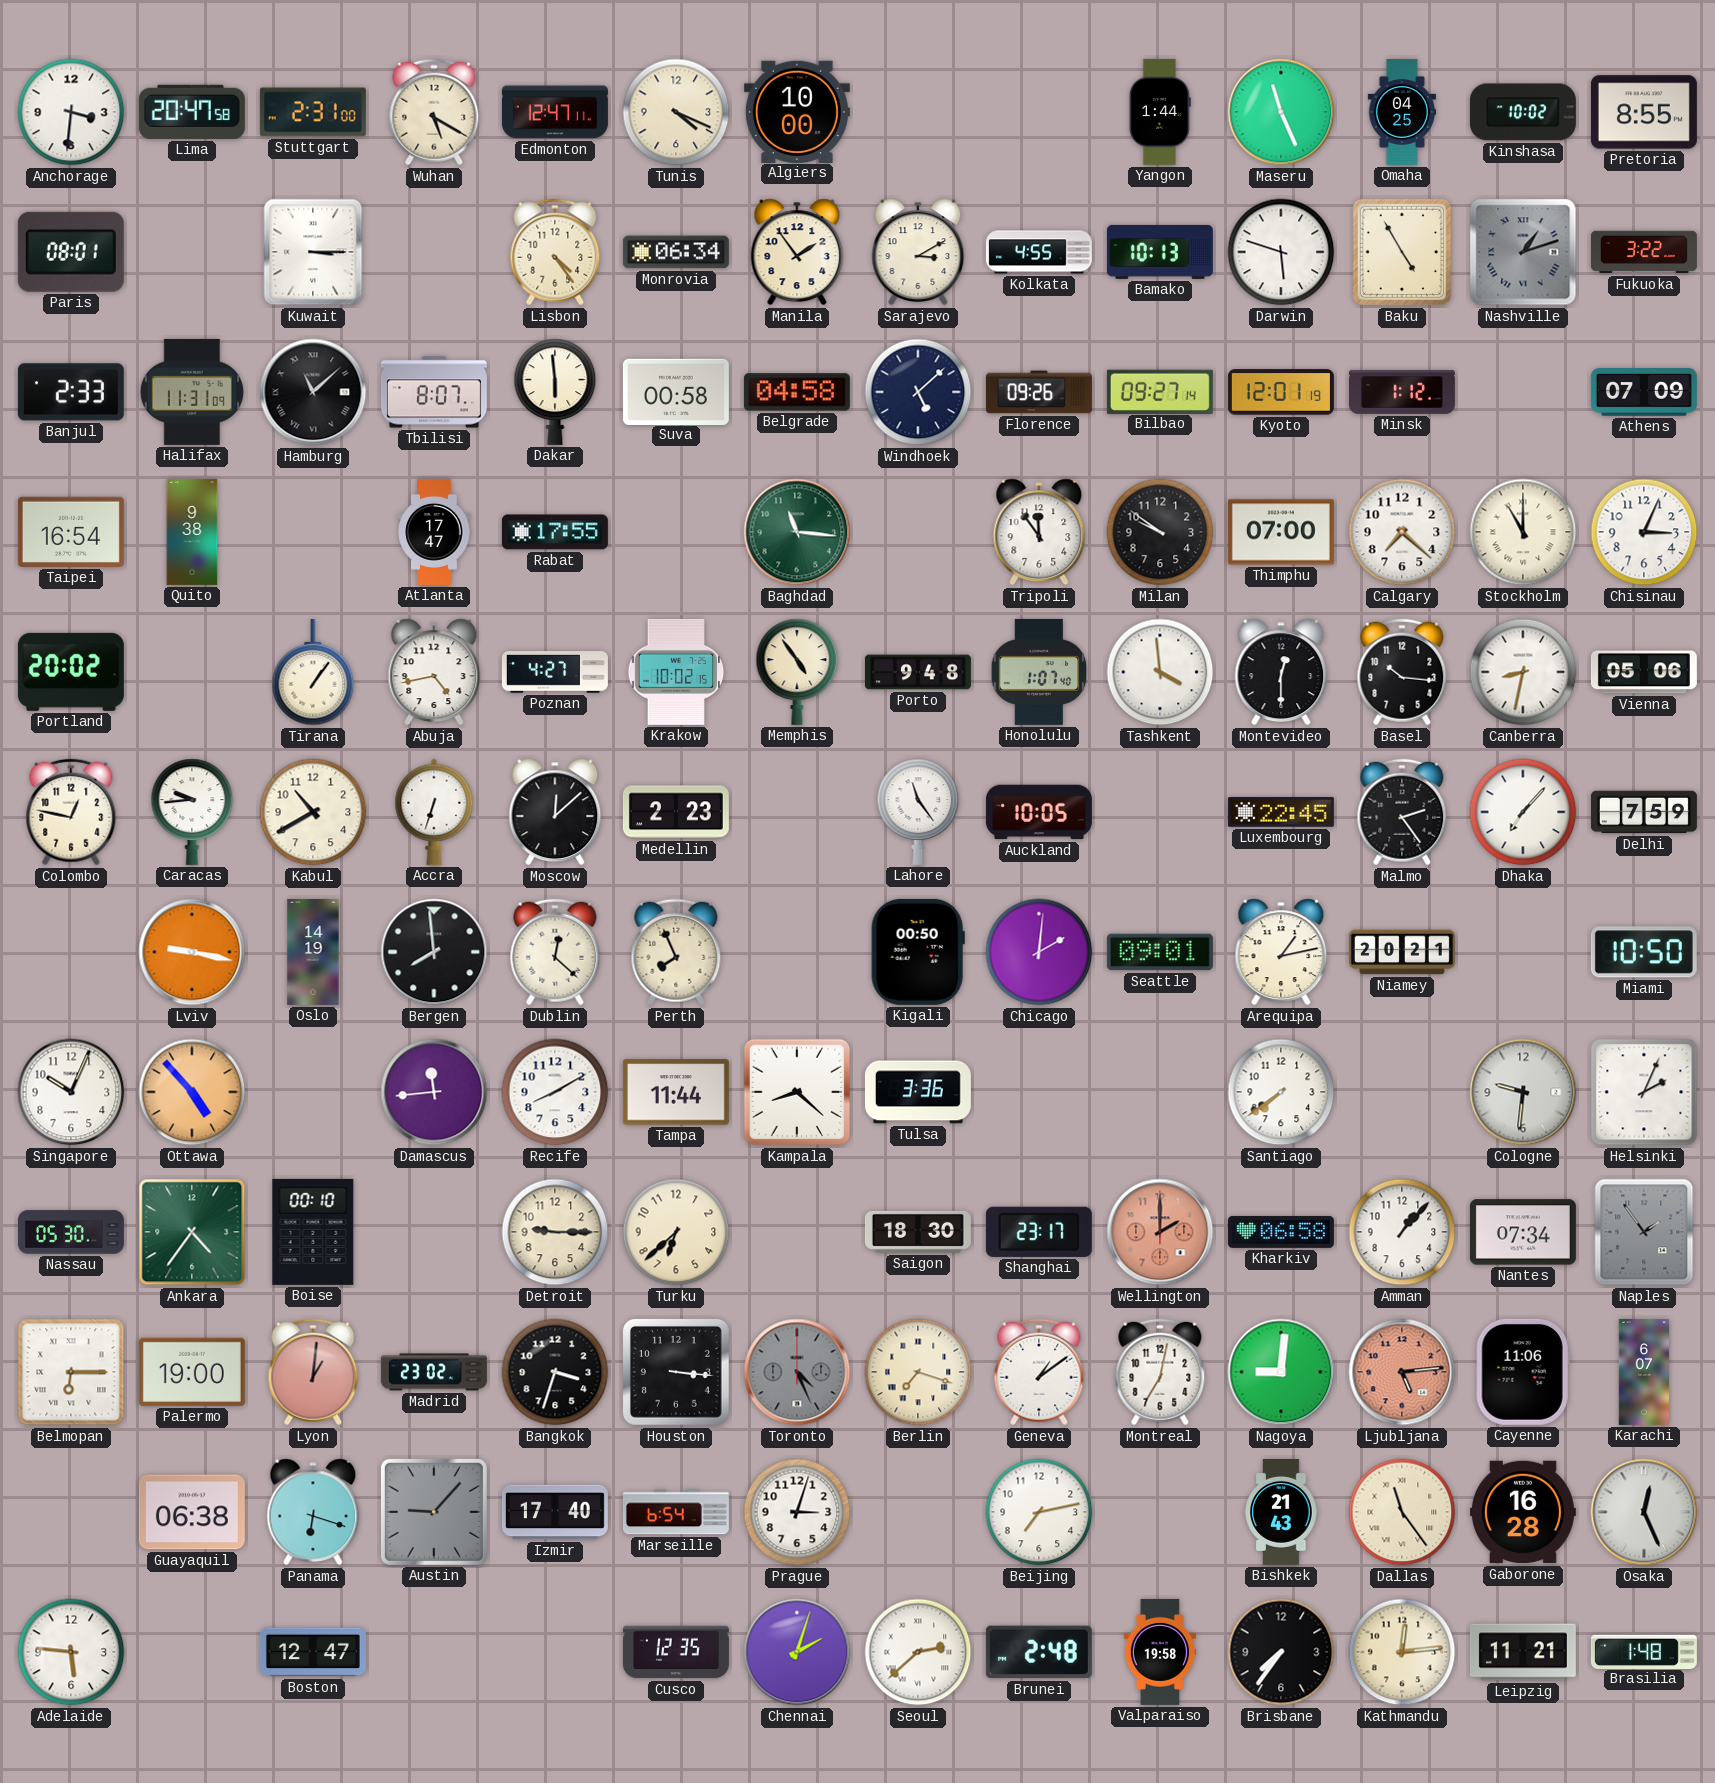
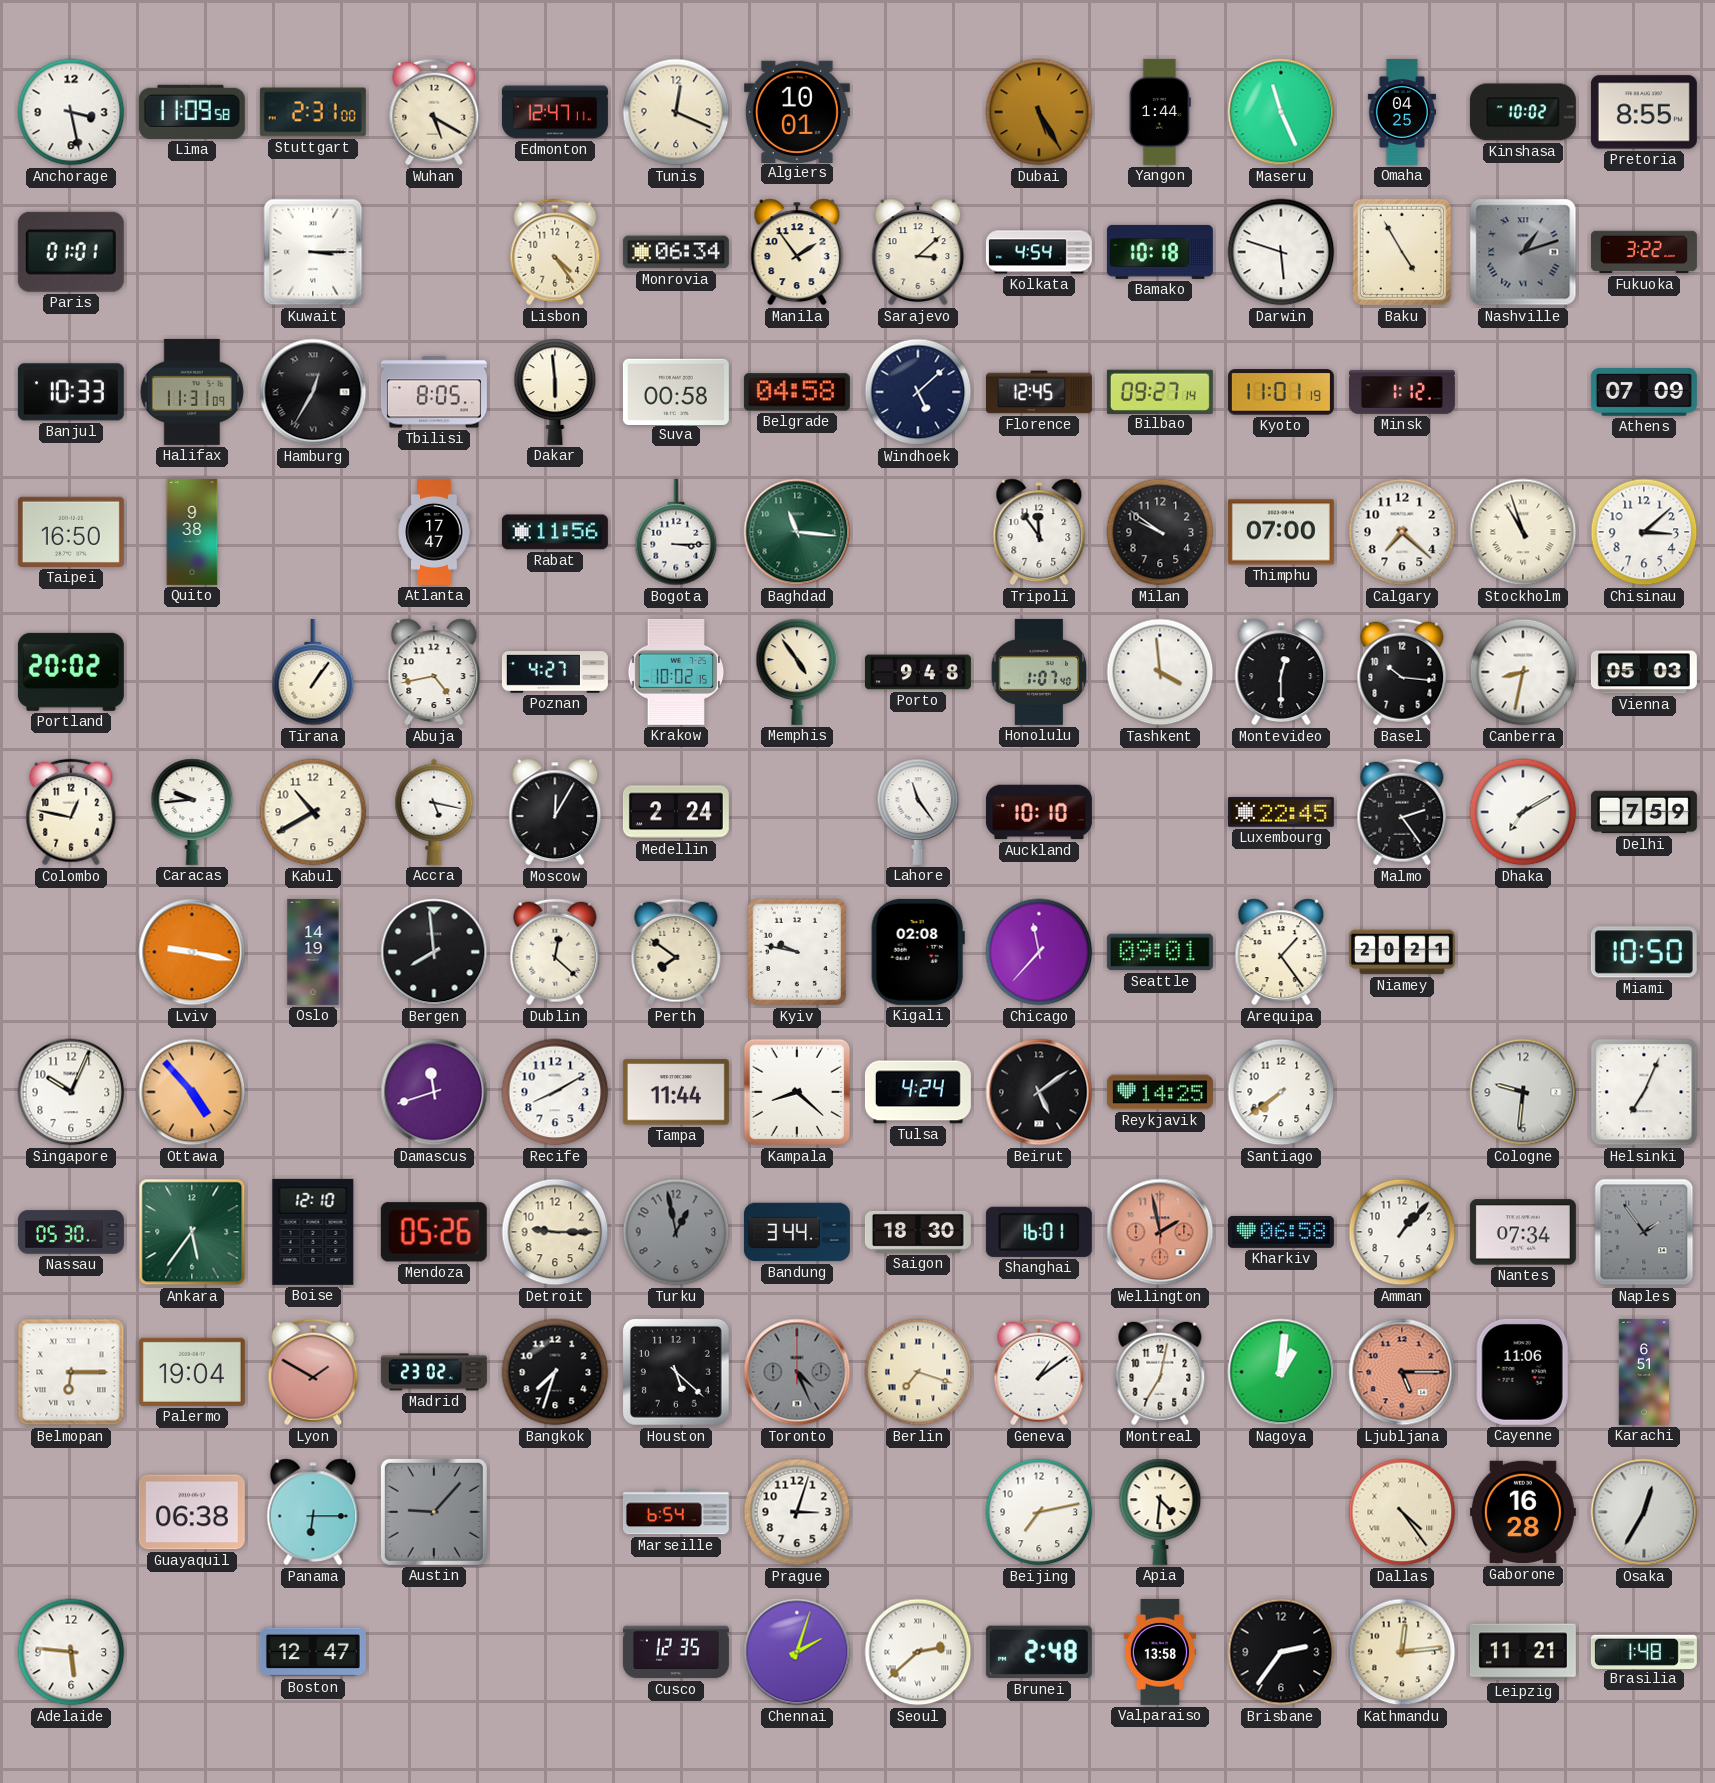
Anchorage: 3:31 -> 3:28 (71, 112)
Lima: 20:47 -> 11:09 (192, 112)
Tunis: 4:19 -> 12:19 (676, 112)
Algiers: 10:00 -> 10:01 (797, 111)
Dubai: none -> 5:25 (1039, 112)
Paris: 08:01 -> 01:01 (71, 252)
Sarajevo: 3:10 -> 3:08 (918, 252)
Kolkata: 4:55 -> 4:54 (1039, 252)
Bamako: 10:13 -> 10:18 (1160, 252)
Banjul: 2:33 -> 10:33 (71, 392)
Hamburg: 11:08 -> 12:35 (313, 392)
Tbilisi: 8:07 -> 8:05 (434, 392)
Florence: 09:26 -> 12:45 (1039, 392)
Kyoto: 12:01 -> 11:01 (1281, 392)
Taipei: 16:54 -> 16:50 (71, 532)
Rabat: 17:55 -> 11:56 (555, 532)
Bogota: none -> 3:15 (676, 532)
Stockholm: 11:00 -> 10:57 (1523, 532)
Chisinau: 3:04 -> 3:08 (1644, 532)
Vienna: 05:06 -> 05:03 (1644, 672)
Accra: 6:33 -> 5:17 (434, 812)
Moscow: 12:08 -> 12:05 (555, 812)
Medellin: 2:23 -> 2:24 (676, 812)
Auckland: 10:05 -> 10:10 (1039, 812)
Dhaka: 7:07 -> 7:10 (1523, 812)
Perth: 7:56 -> 7:51 (676, 952)
Kyiv: none -> 9:47 (796, 952)
Kigali: 00:50 -> 02:08 (918, 952)
Chicago: 2:01 -> 11:37 (1039, 952)
Arequipa: 1:13 -> 1:24 (1281, 952)
Damascus: 11:44 -> 11:42 (434, 1092)
Tulsa: 3:36 -> 4:24 (918, 1092)
Beirut: none -> 5:09 (1039, 1092)
Reykjavik: none -> 14:25 (1160, 1092)
Helsinki: 2:04 -> 7:04 (1644, 1092)
Ankara: 4:36 -> 5:36 (192, 1232)
Boise: 00:10 -> 12:10 (313, 1232)
Mendoza: none -> 05:26 (434, 1232)
Turku: 6:38 -> 12:58 (676, 1232)
Turku dial: cream -> grey (676, 1232)
Bandung: none -> 3:44 (797, 1232)
Shanghai: 23:17 -> 16:01 (1039, 1232)
Wellington: 2:00 -> 1:58 (1160, 1232)
Palermo: 19:00 -> 19:04 (192, 1372)
Lyon: 1:01 -> 1:50 (313, 1372)
Bangkok: 3:33 -> 7:33 (555, 1372)
Houston: 3:16 -> 5:22 (676, 1372)
Nagoya: 9:01 -> 1:01 (1281, 1372)
Ljubljana: 5:14 -> 5:15 (1402, 1372)
Karachi: 6:07 -> 6:51 (1644, 1372)
Panama: 6:18 -> 6:15 (313, 1512)
Izmir: 17:40 -> none (555, 1512)
Apia: none -> 4:31 (1160, 1512)
Bishkek: 21:43 -> none (1281, 1512)
Dallas: 11:24 -> 4:24 (1402, 1512)
Osaka: 12:26 -> 12:35 (1644, 1512)
Valparaiso: 19:58 -> 13:58 (1160, 1652)
Brisbane: 7:36 -> 2:36 (1281, 1652)
